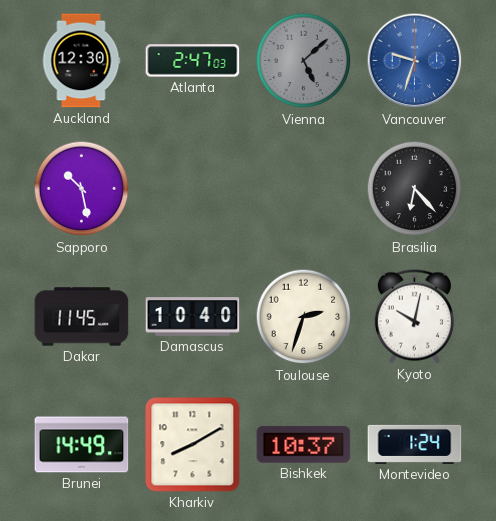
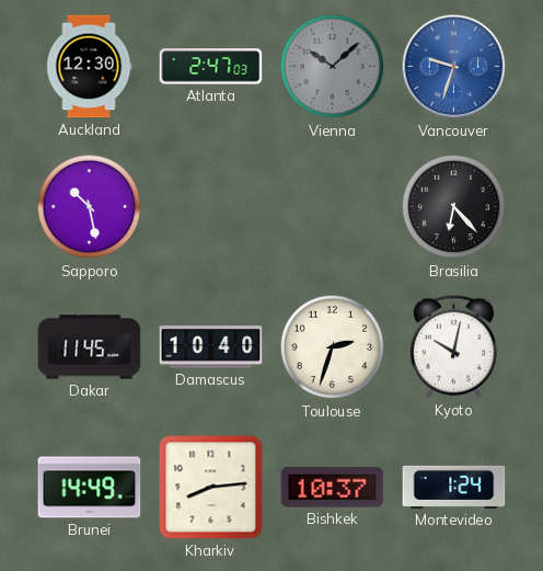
Vienna: 5:08 -> 10:08 (333, 67)
Kharkiv: 8:10 -> 8:14 (211, 488)
